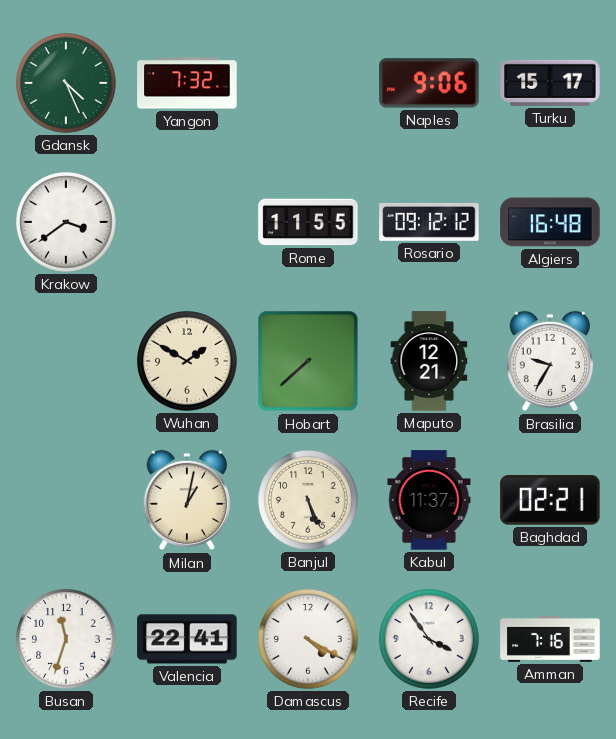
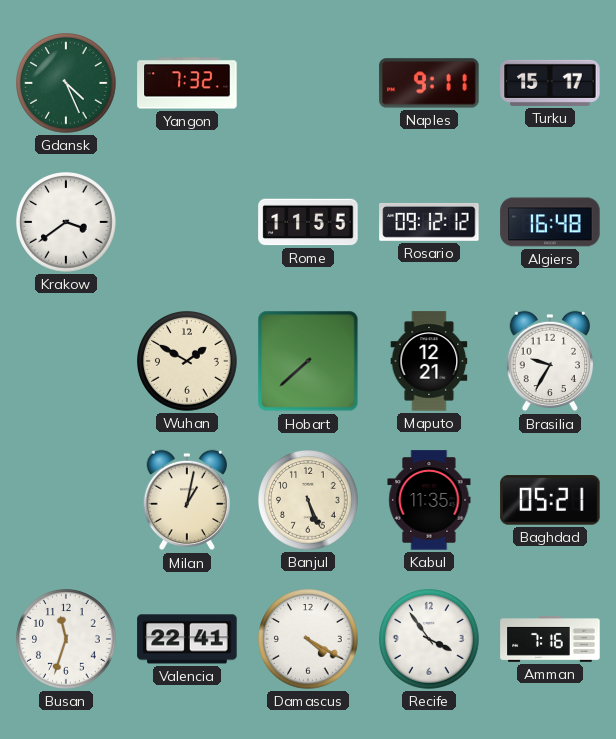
Naples: 9:06 -> 9:11 (429, 83)
Kabul: 11:37 -> 11:35 (429, 500)
Baghdad: 02:21 -> 05:21 (550, 500)
